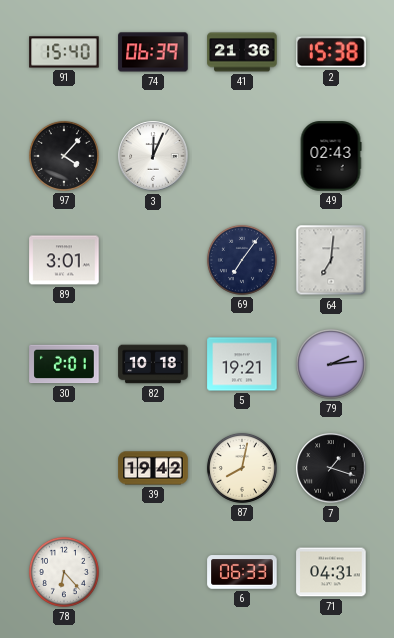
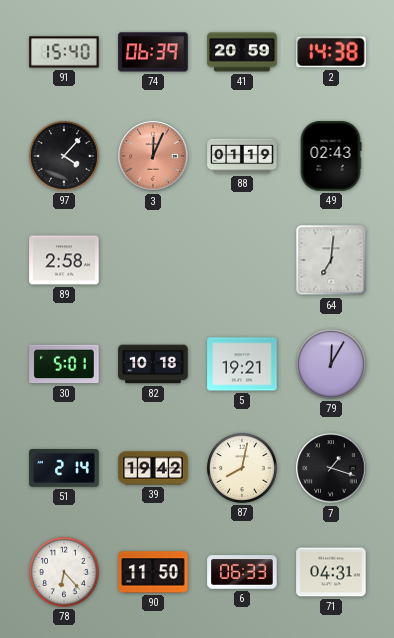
41: 21:36 -> 20:59 (242, 52)
2: 15:38 -> 14:38 (331, 52)
3 dial: white -> salmon (153, 156)
88: none -> 01:19 (242, 156)
89: 3:01 -> 2:58 (64, 260)
69: 7:06 -> none (242, 260)
30: 2:01 -> 5:01 (64, 364)
79: 2:14 -> 12:05 (331, 364)
51: none -> 2:14 (64, 469)
90: none -> 11:50 (153, 572)
